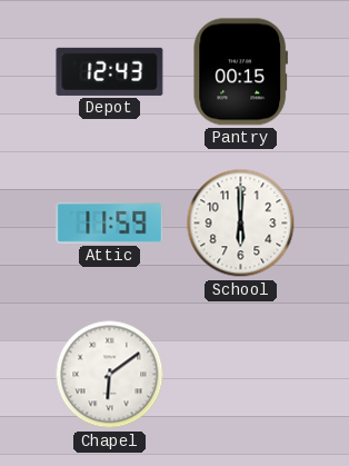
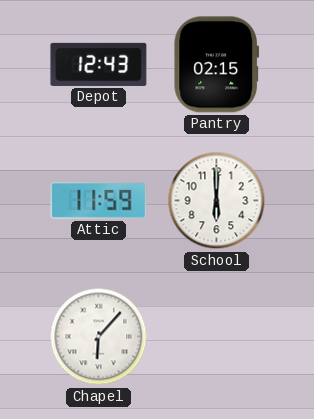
Pantry: 00:15 -> 02:15 (217, 65)
Chapel: 6:09 -> 6:07 (99, 337)
